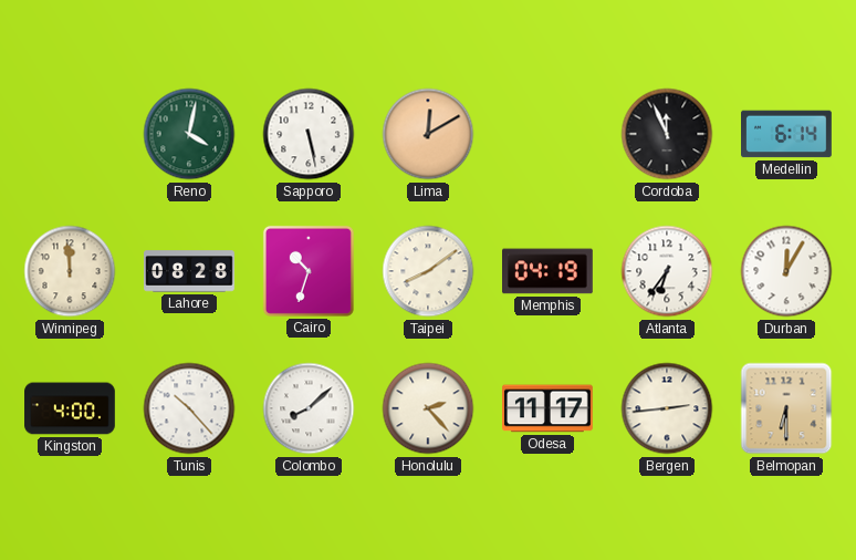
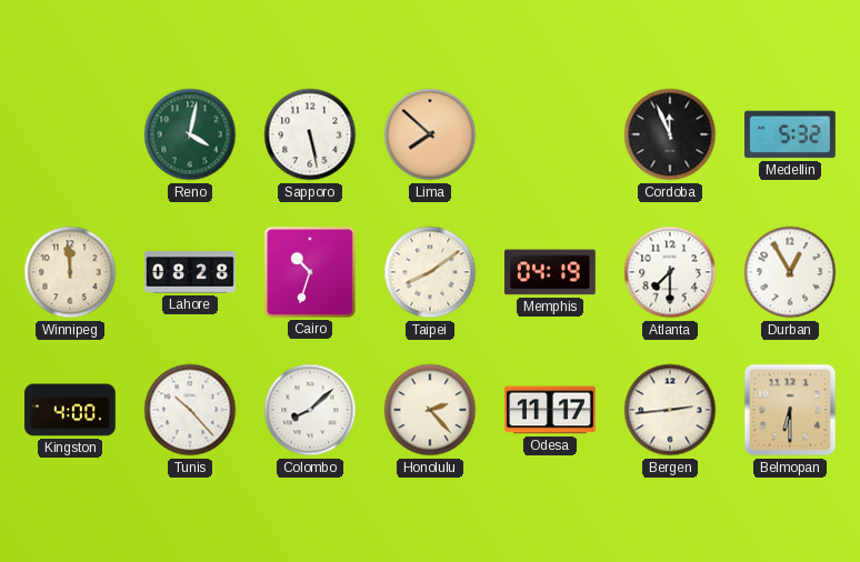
Lima: 12:10 -> 7:52 (430, 134)
Medellin: 6:14 -> 5:32 (791, 134)
Atlanta: 6:36 -> 7:30 (670, 272)
Durban: 12:05 -> 12:55 (790, 272)
